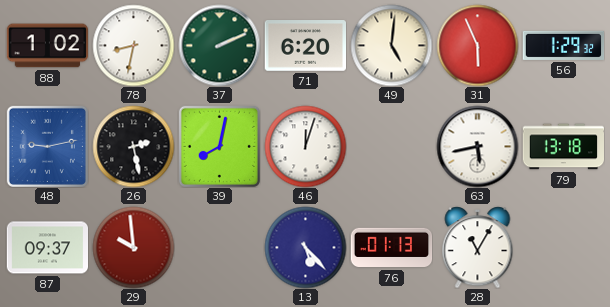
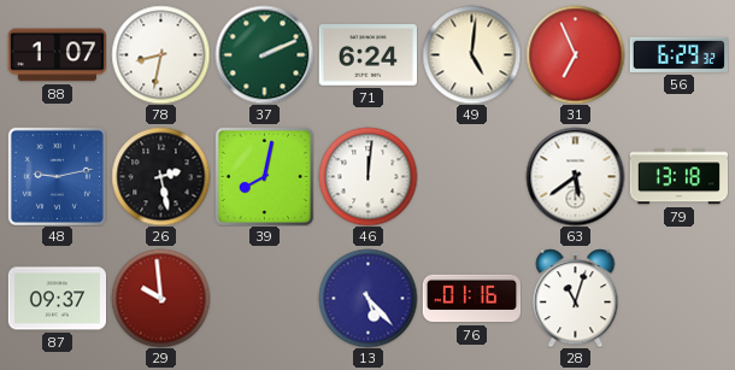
88: 1:02 -> 1:07 (57, 55)
71: 6:20 -> 6:24 (367, 55)
31: 5:56 -> 6:56 (575, 54)
56: 1:29 -> 6:29 (678, 54)
46: 12:03 -> 12:01 (367, 176)
63: 5:43 -> 5:39 (575, 176)
76: 01:13 -> 01:16 (471, 299)
28: 11:05 -> 11:03 (576, 298)
